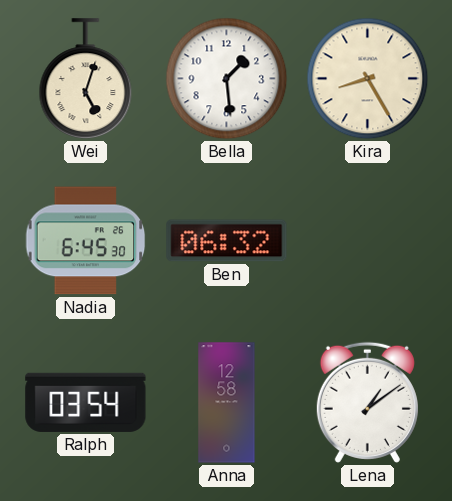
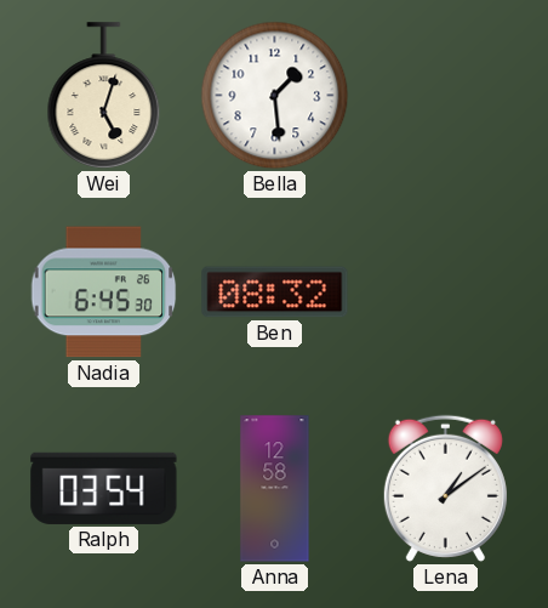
Kira: 8:25 -> none (368, 79)
Ben: 06:32 -> 08:32 (275, 292)
